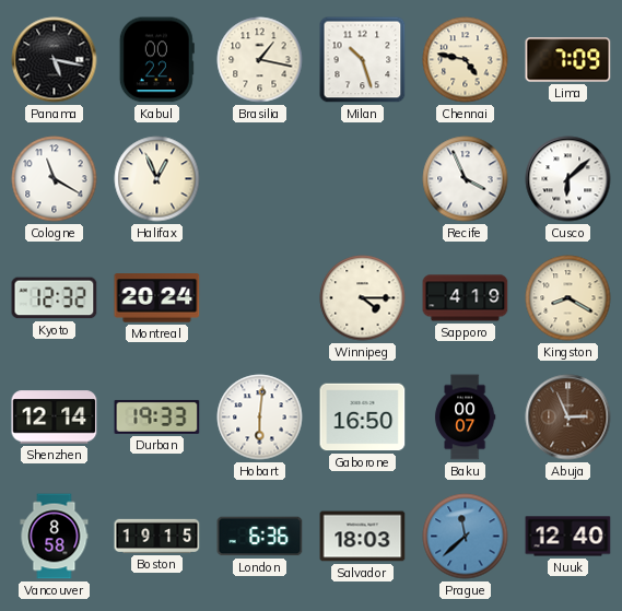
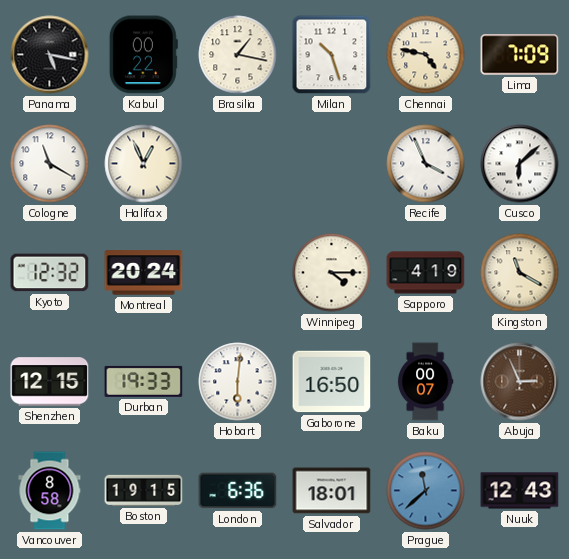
Kingston: 8:20 -> 11:20 (520, 273)
Shenzhen: 12:14 -> 12:15 (50, 382)
Salvador: 18:03 -> 18:01 (332, 491)
Nuuk: 12:40 -> 12:43 (520, 491)
